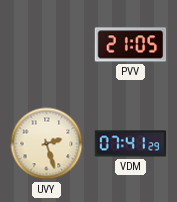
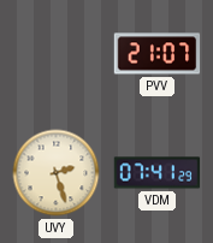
PVV: 21:05 -> 21:07 (158, 54)
